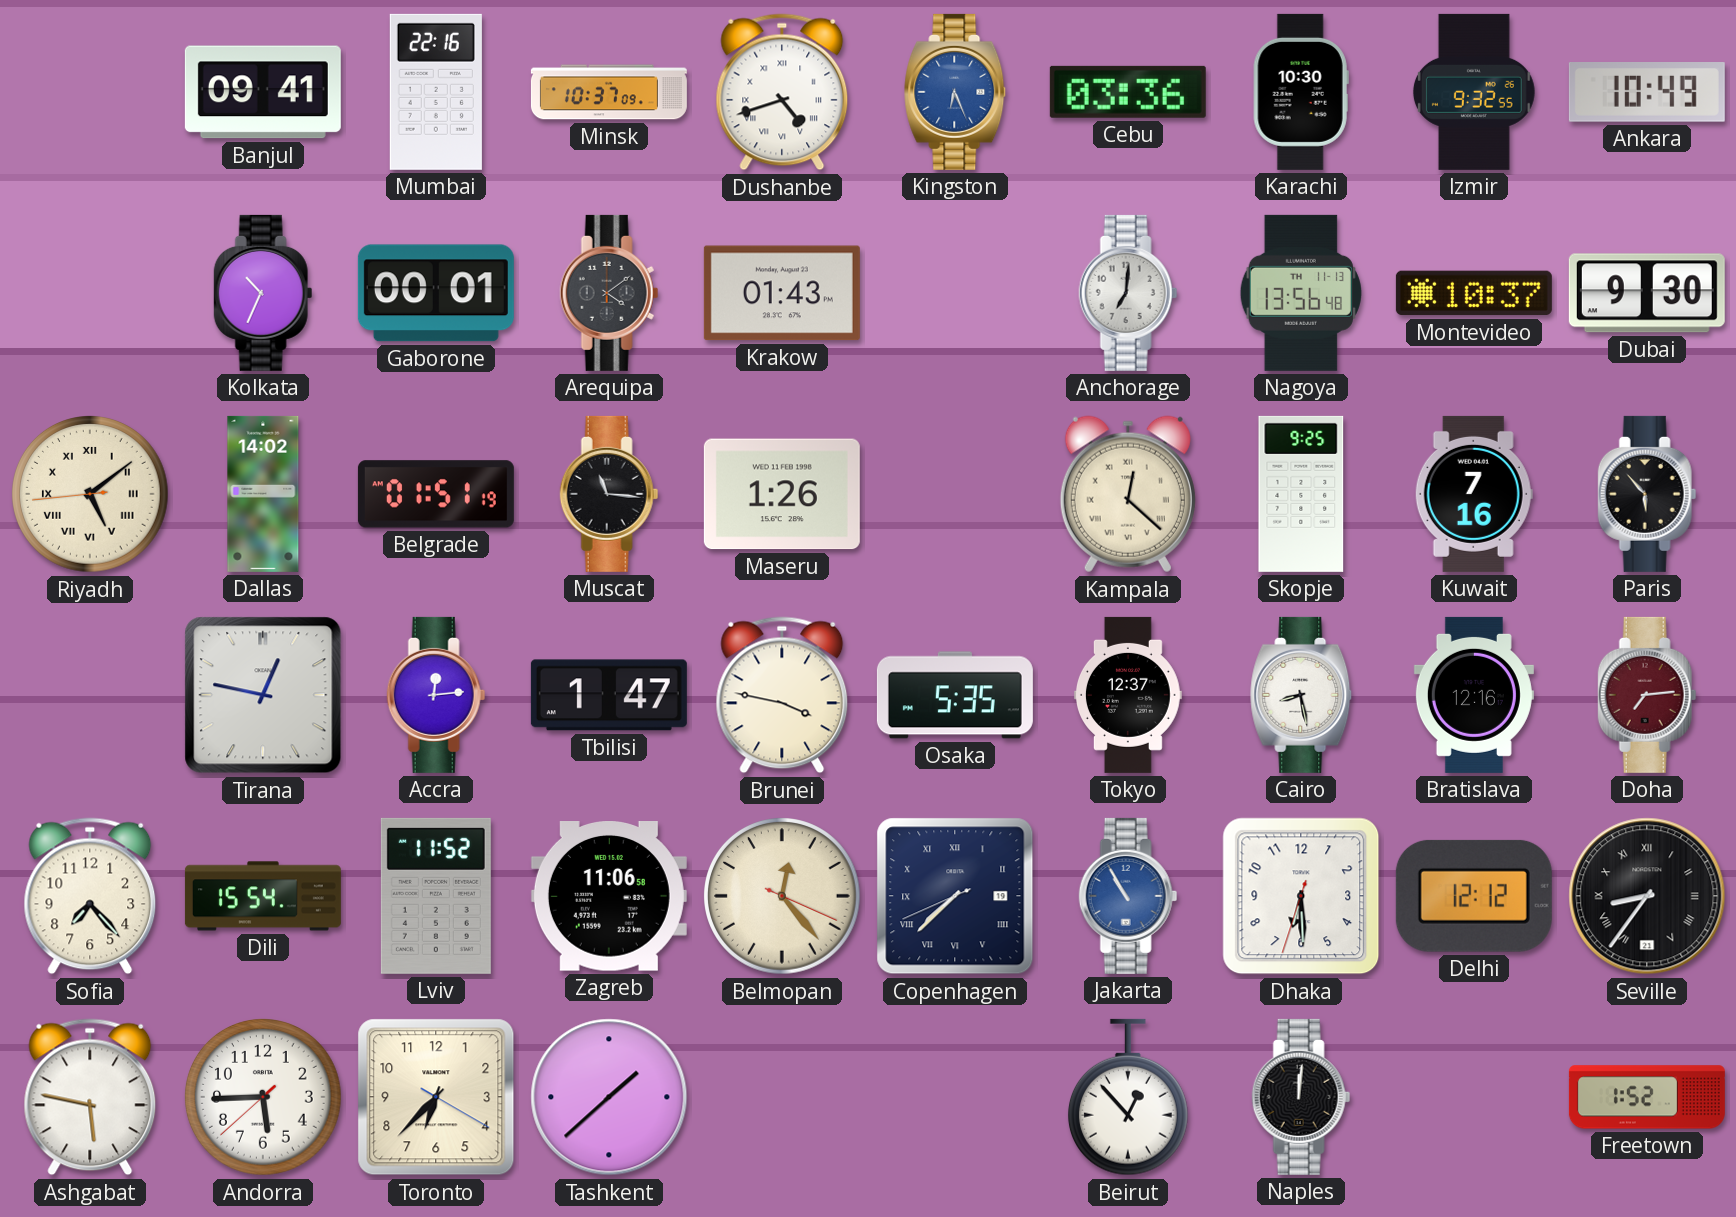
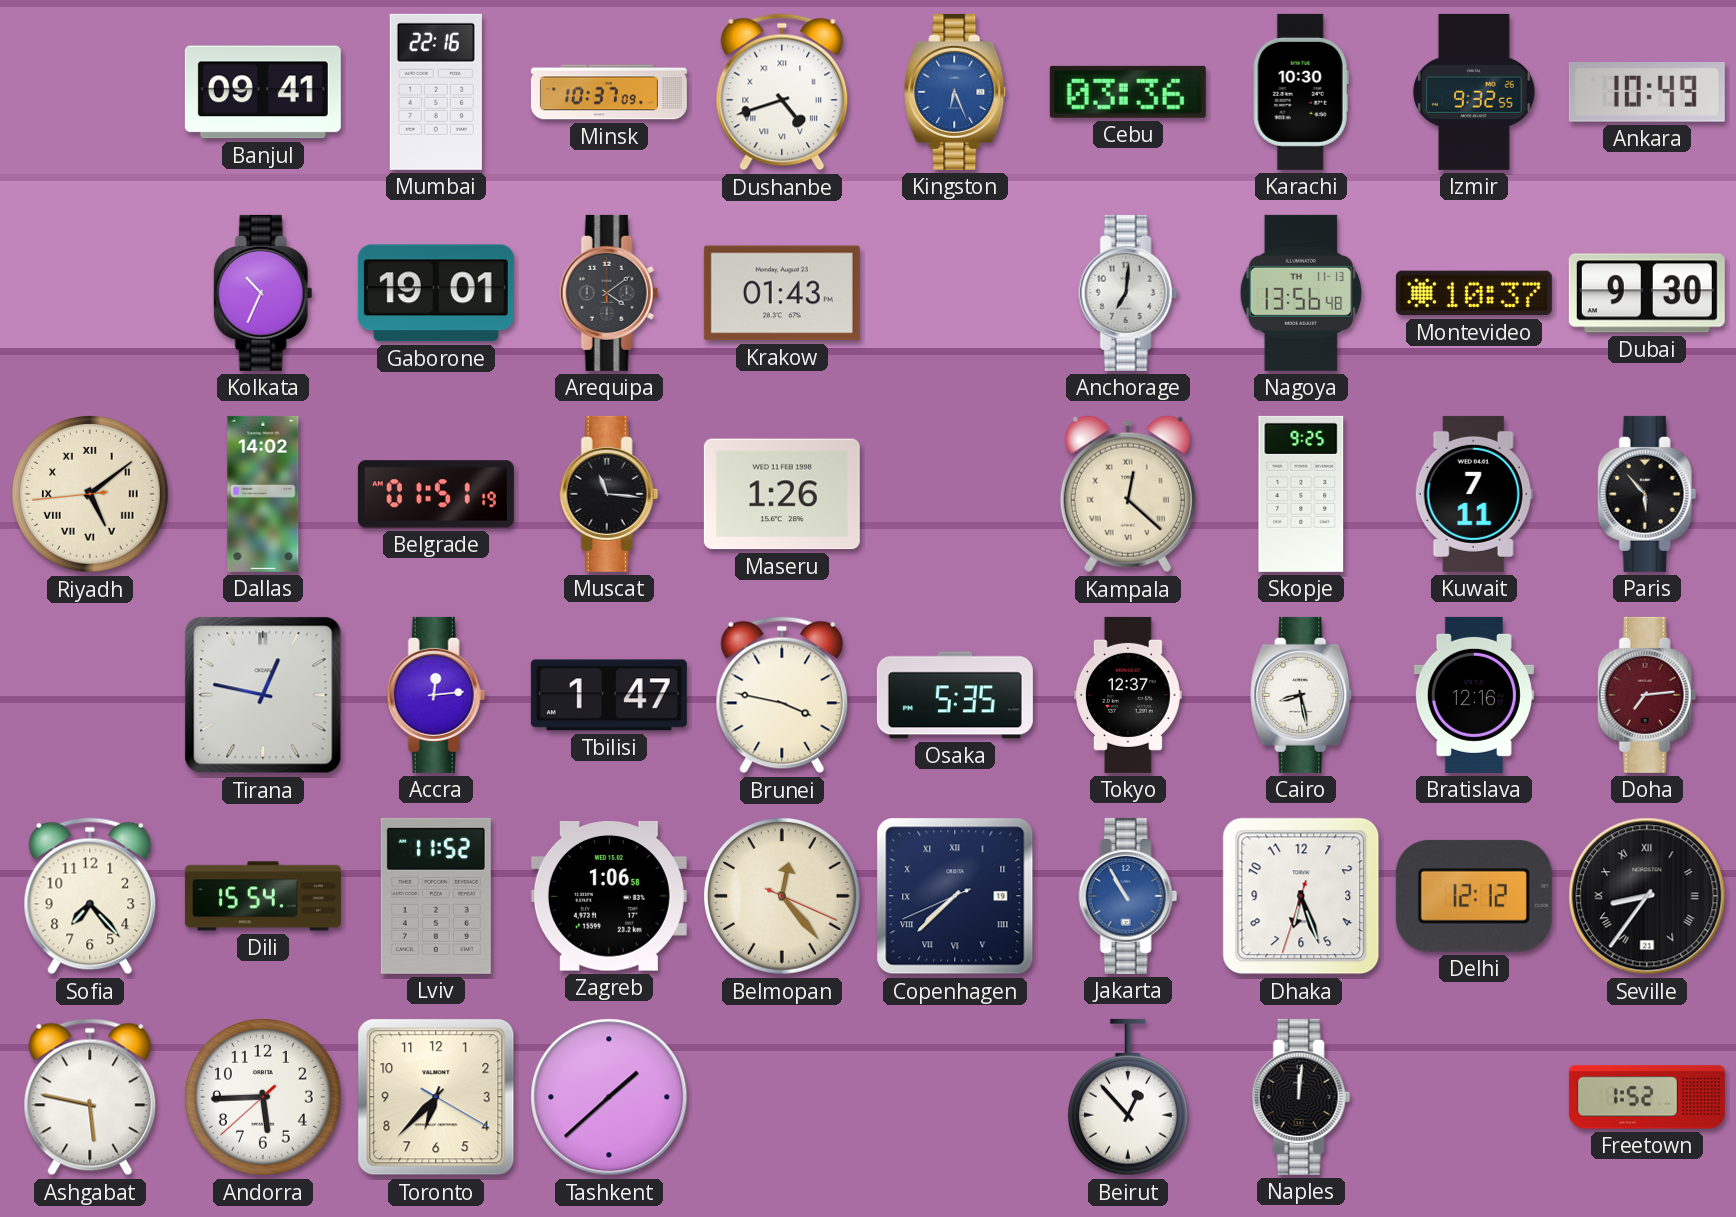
Gaborone: 00:01 -> 19:01 (436, 293)
Kuwait: 7:16 -> 7:11 (1474, 494)
Zagreb: 11:06 -> 1:06 (609, 897)
Dhaka: 6:29 -> 6:26 (1301, 896)
